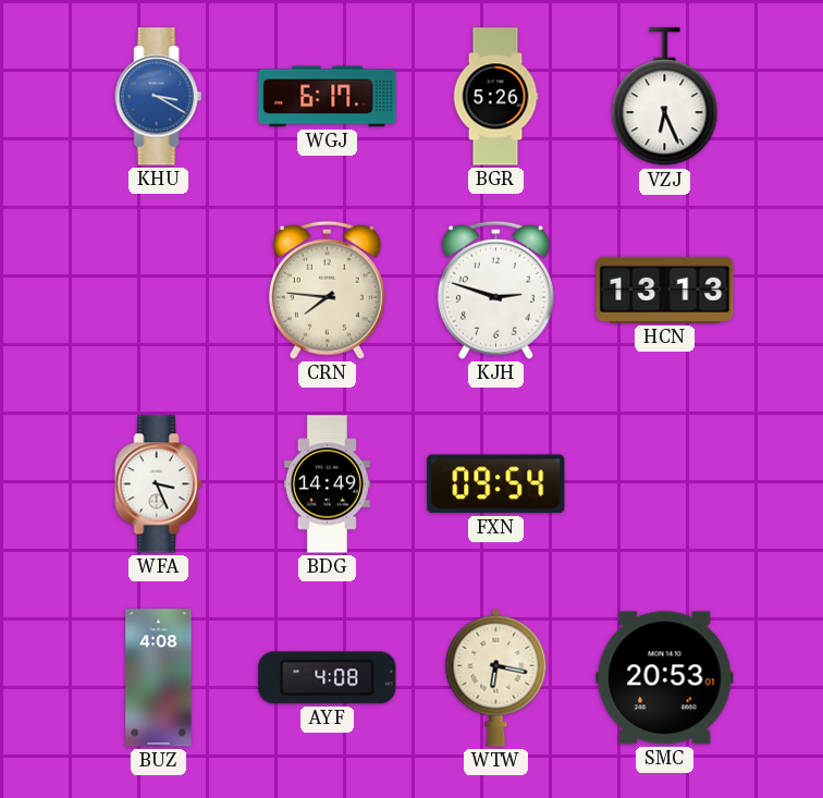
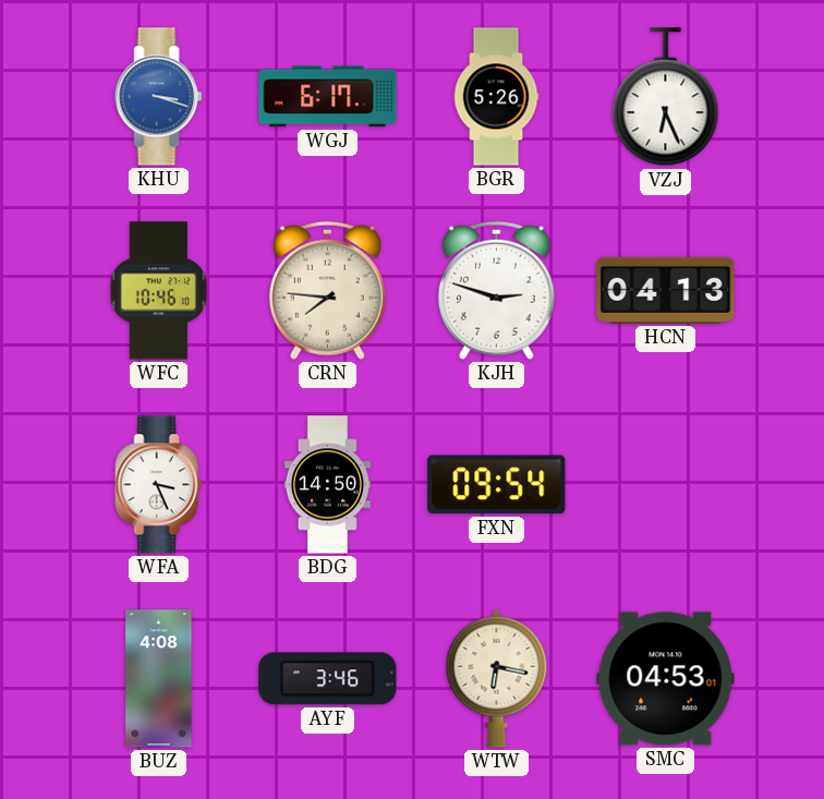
KHU: 3:20 -> 3:18 (159, 97)
WFC: none -> 10:46 (158, 291)
HCN: 13:13 -> 04:13 (666, 290)
BDG: 14:49 -> 14:50 (327, 485)
AYF: 4:08 -> 3:46 (328, 679)
SMC: 20:53 -> 04:53 (666, 679)
